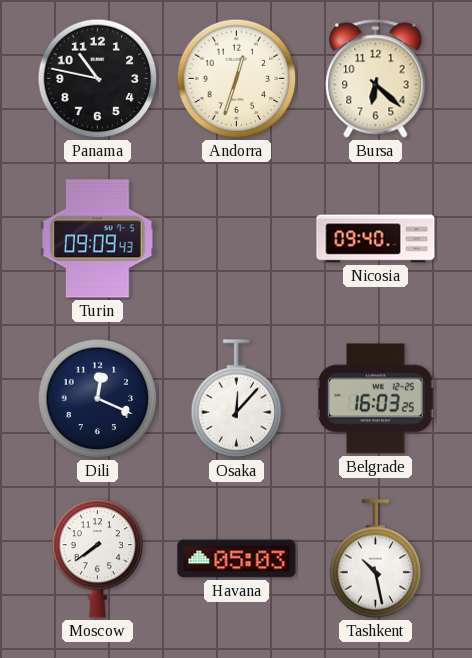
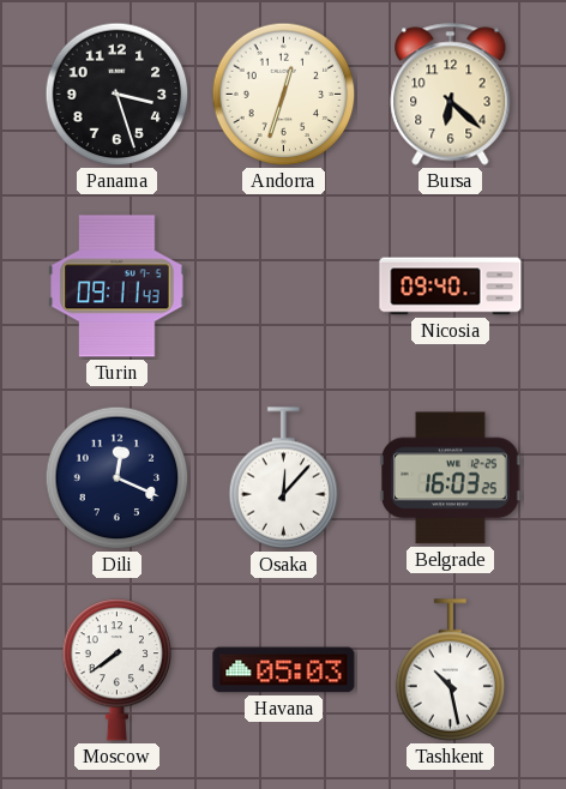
Panama: 10:47 -> 3:27 (118, 95)
Turin: 09:09 -> 09:11 (118, 287)
